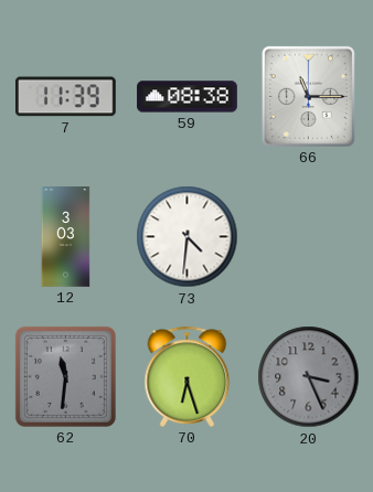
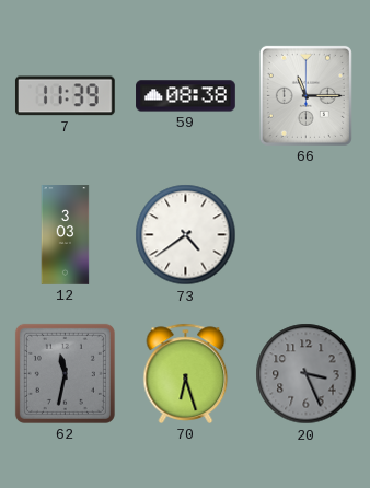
73: 4:31 -> 4:39 (186, 235)
62: 11:31 -> 11:32 (65, 373)
